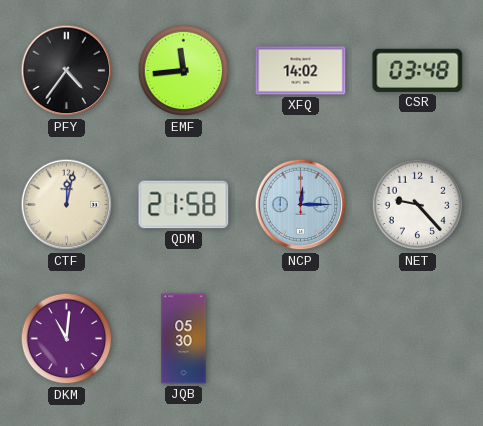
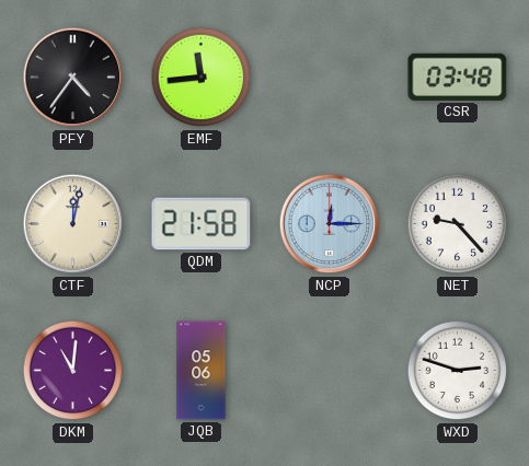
XFQ: 14:02 -> none (301, 71)
JQB: 05:30 -> 05:06 (202, 371)
WXD: none -> 2:48 (458, 371)
